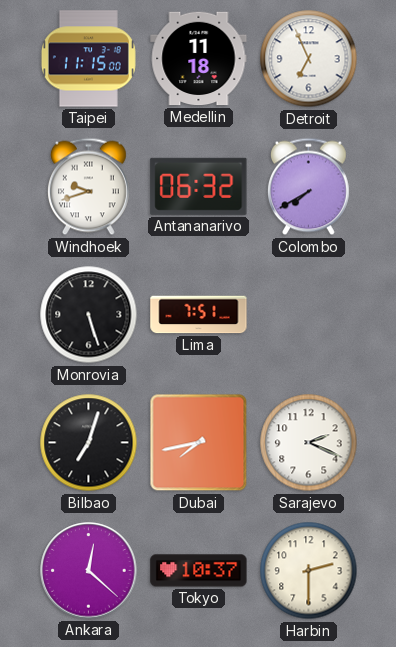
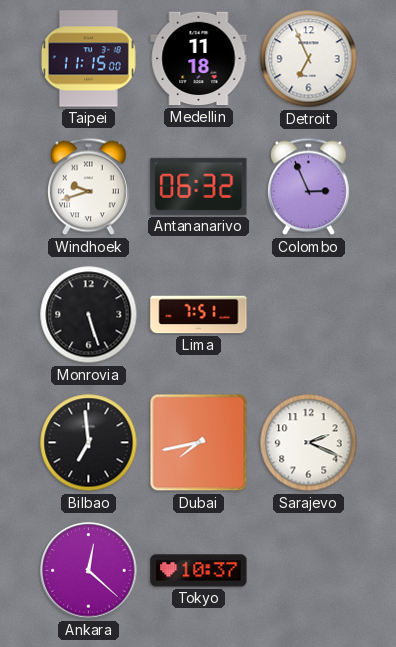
Colombo: 7:40 -> 2:56 (308, 187)
Bilbao: 7:03 -> 6:59 (89, 443)
Harbin: 2:30 -> none (309, 571)
